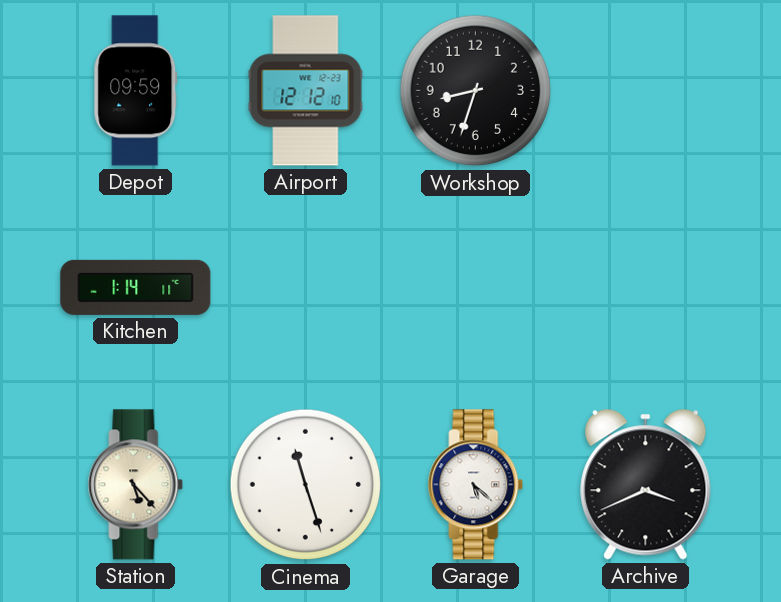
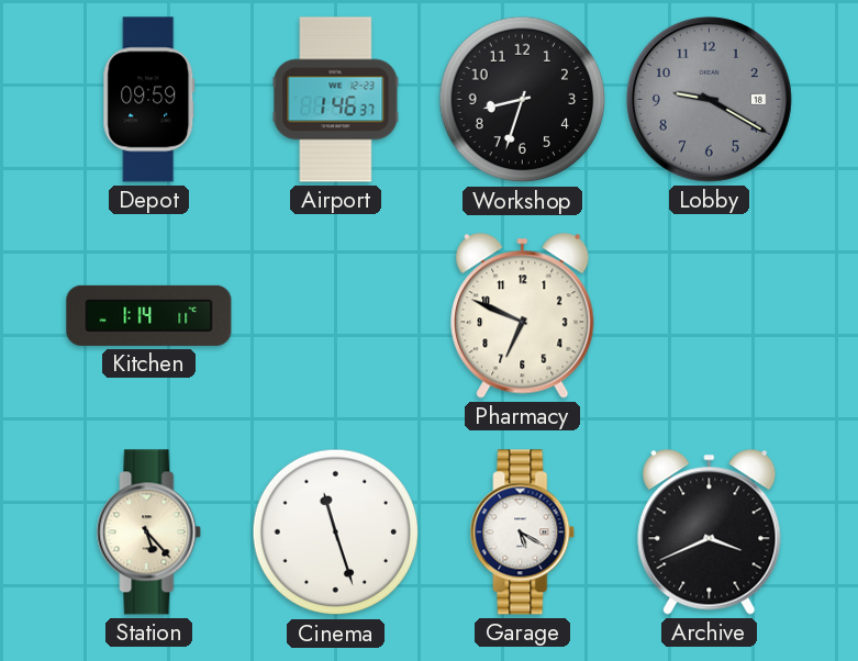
Airport: 12:12 -> 1:46 (336, 100)
Lobby: none -> 9:20 (709, 99)
Pharmacy: none -> 6:49 (523, 316)
Garage: 5:22 -> 5:20 (523, 533)
